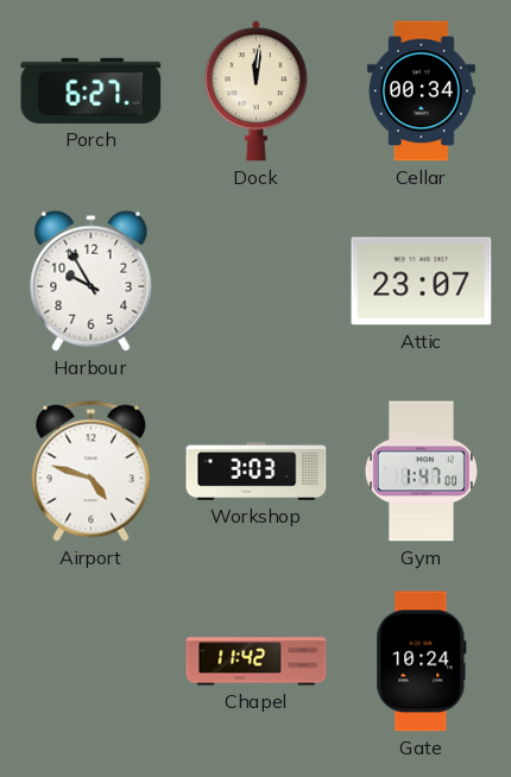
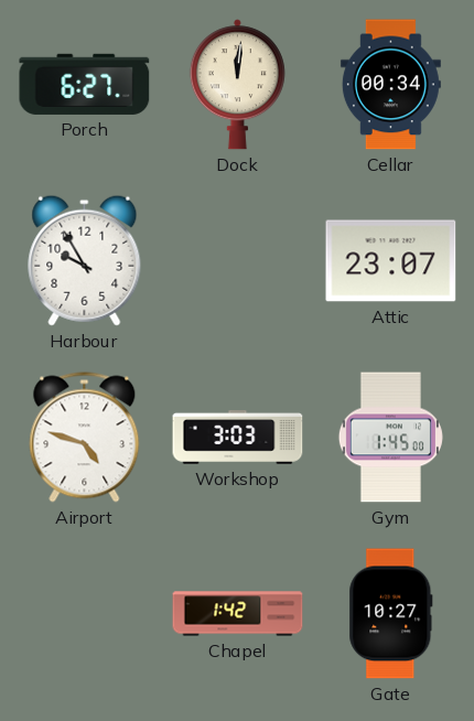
Gym: 1:47 -> 1:45 (390, 438)
Chapel: 11:42 -> 1:42 (238, 614)
Gate: 10:24 -> 10:27 (391, 614)
